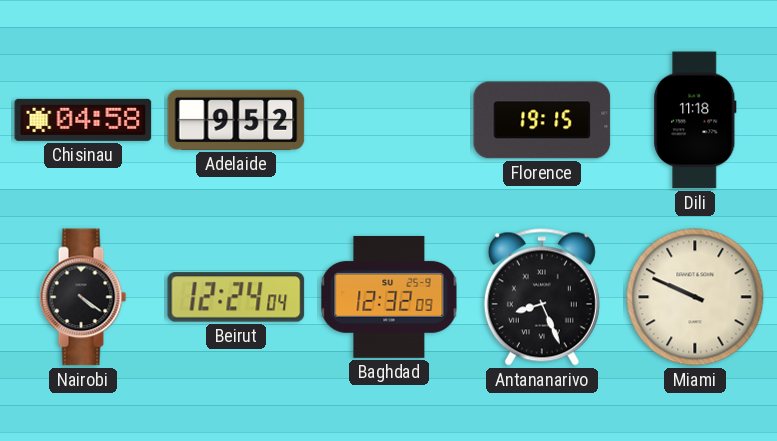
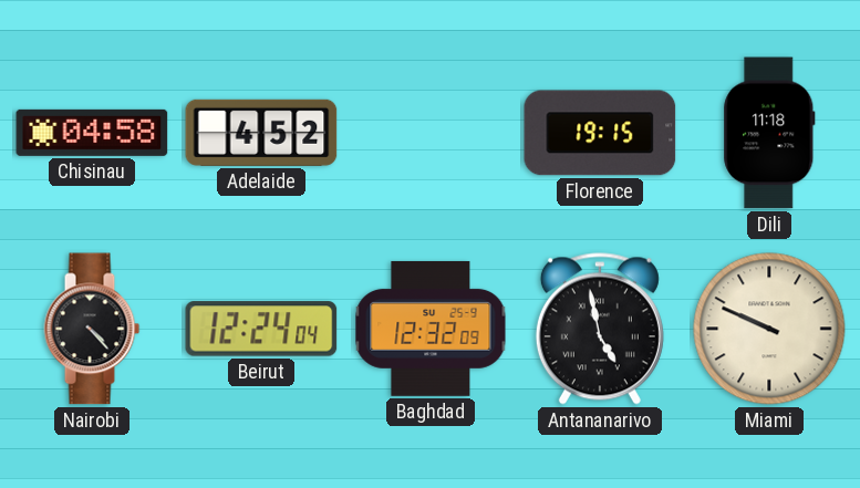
Adelaide: 9:52 -> 4:52 (261, 133)
Nairobi: 4:21 -> 4:23 (92, 329)
Antananarivo: 8:26 -> 4:58 (600, 329)
